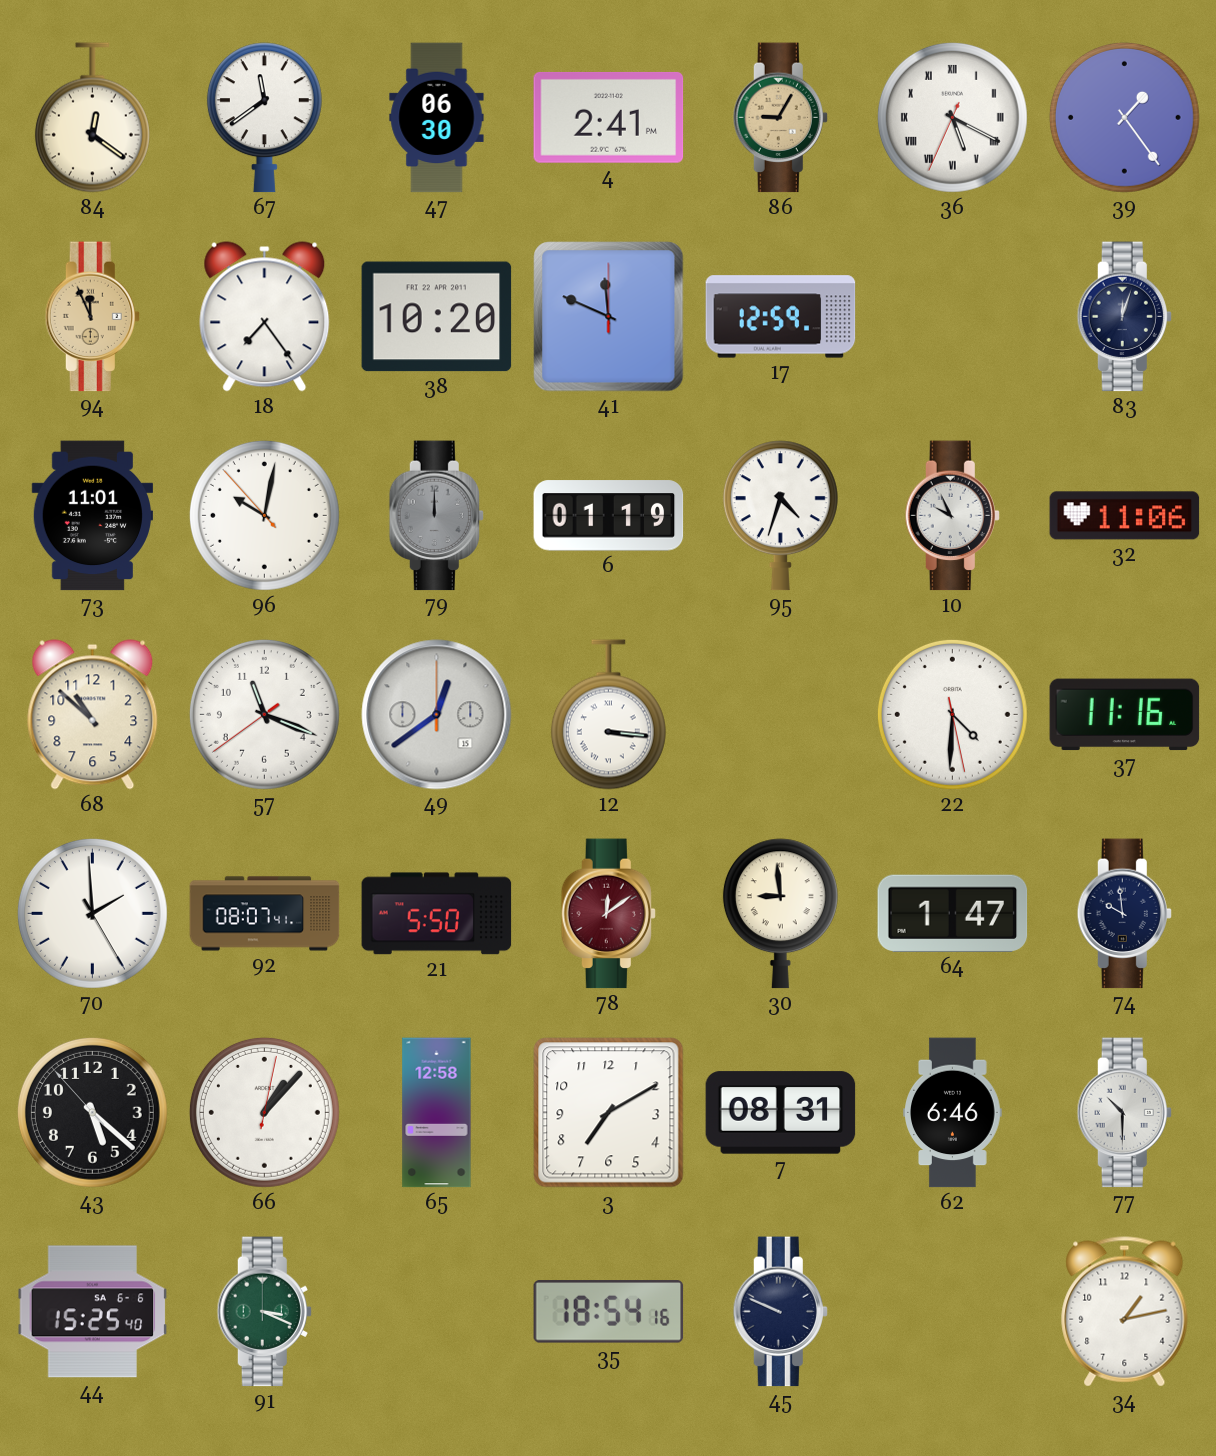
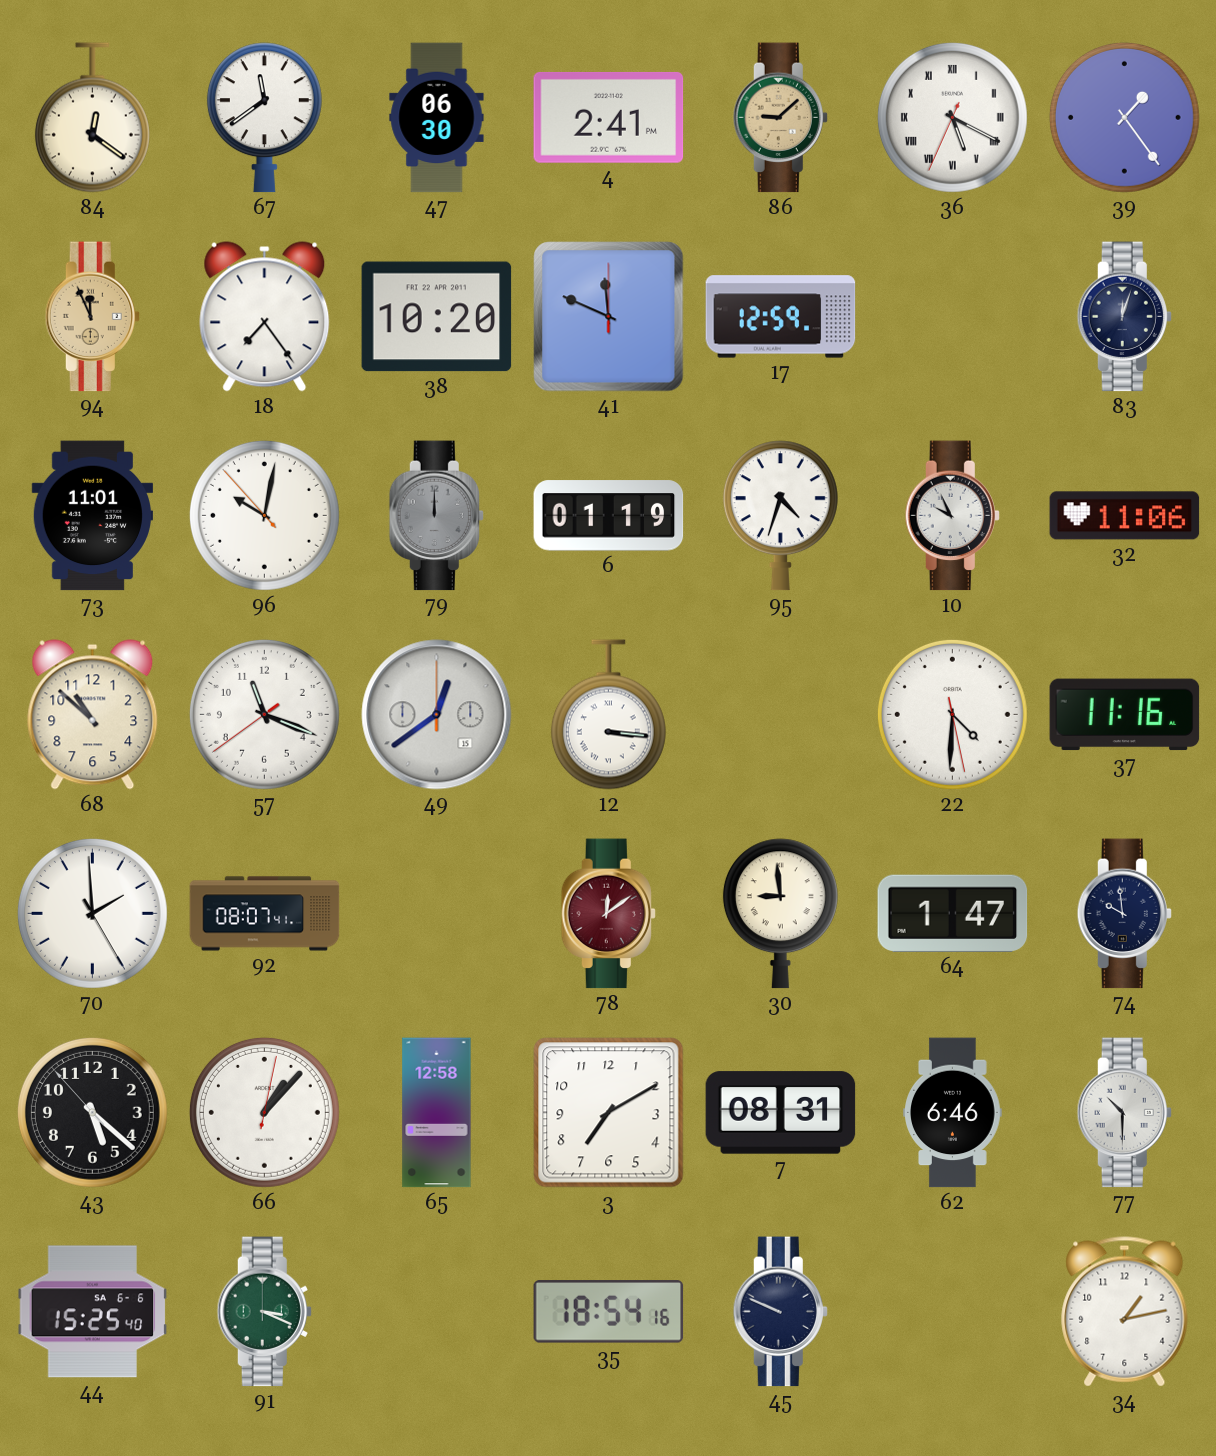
86: 9:05 -> 9:08 (780, 118)
21: 5:50 -> none (437, 914)
